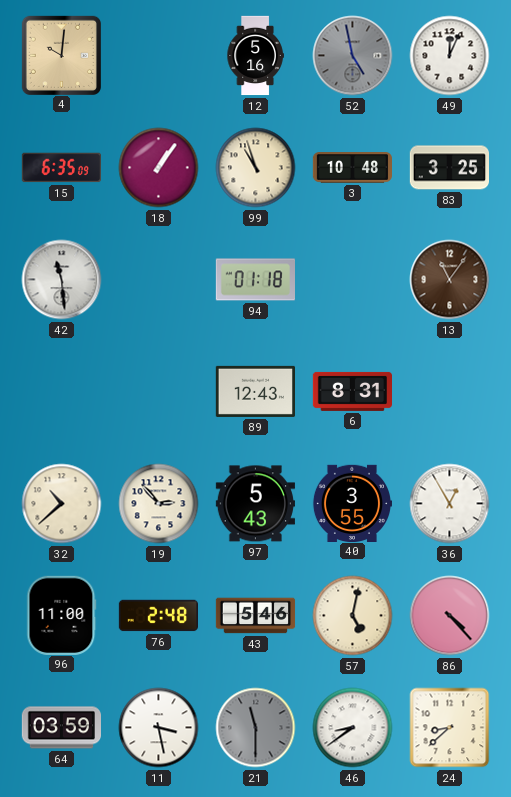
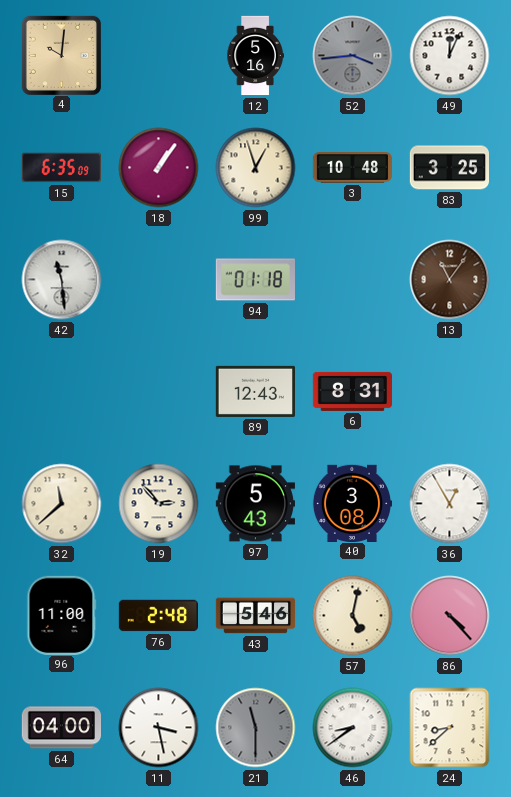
52: 4:58 -> 3:44 (353, 56)
99: 10:57 -> 12:57 (256, 168)
32: 10:38 -> 11:38 (62, 504)
40: 3:55 -> 3:08 (351, 503)
64: 03:59 -> 04:00 (61, 728)
